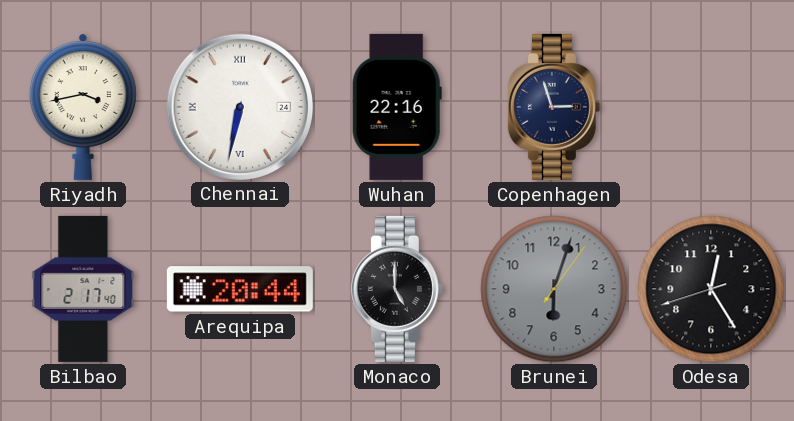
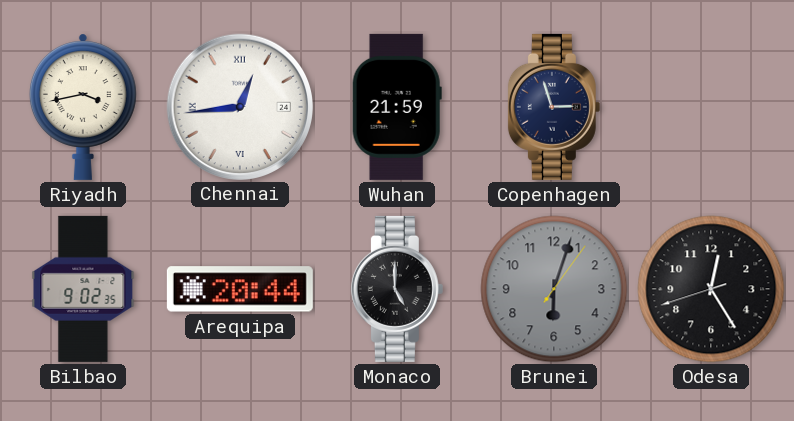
Chennai: 6:32 -> 12:44 (239, 106)
Wuhan: 22:16 -> 21:59 (397, 107)
Bilbao: 2:17 -> 9:02 (83, 289)
